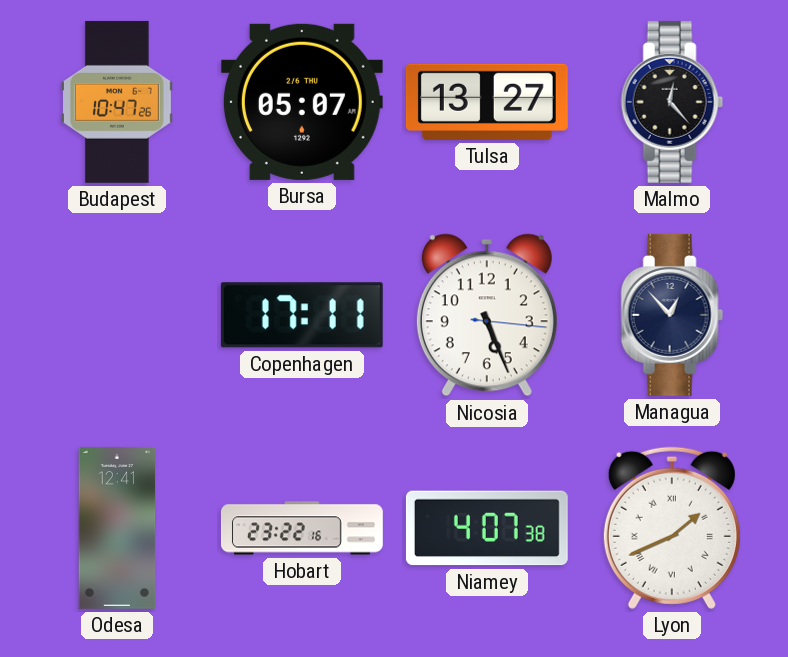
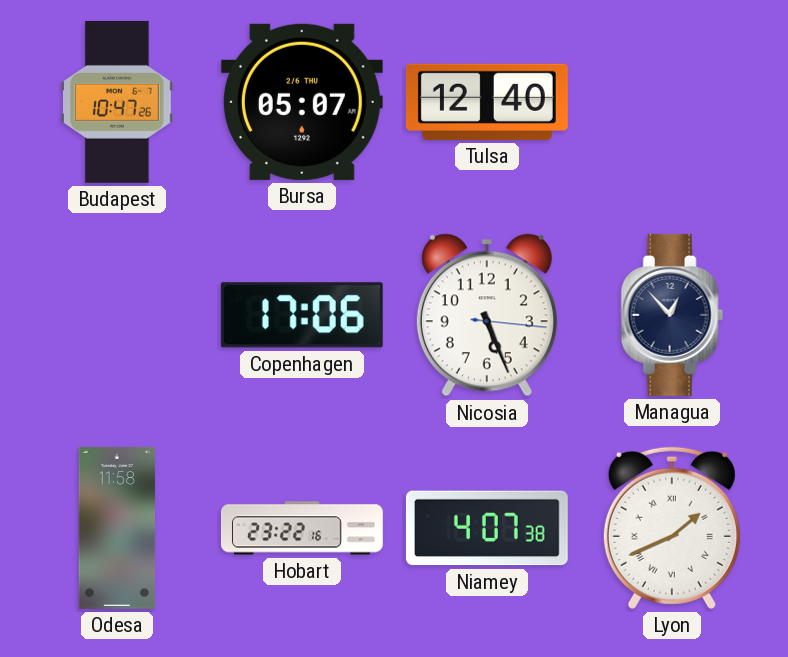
Tulsa: 13:27 -> 12:40 (487, 102)
Malmo: 12:23 -> none (672, 102)
Copenhagen: 17:11 -> 17:06 (302, 315)
Odesa: 12:41 -> 11:58 (117, 528)
